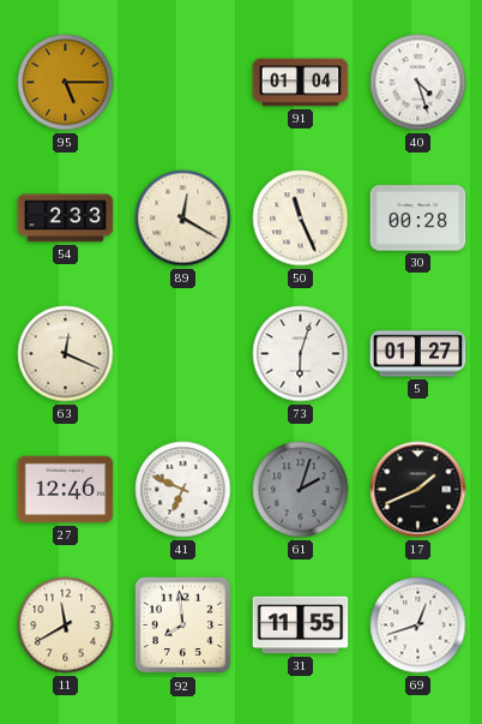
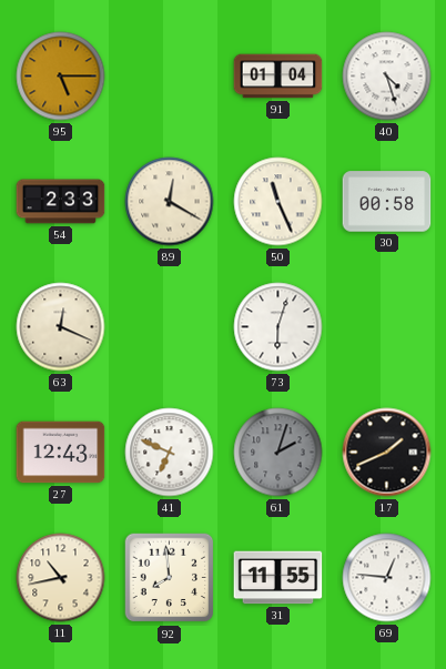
30: 00:28 -> 00:58 (387, 202)
5: 01:27 -> none (418, 354)
27: 12:46 -> 12:43 (61, 453)
11: 11:40 -> 10:43 (61, 578)
69: 12:42 -> 12:46 (387, 578)
